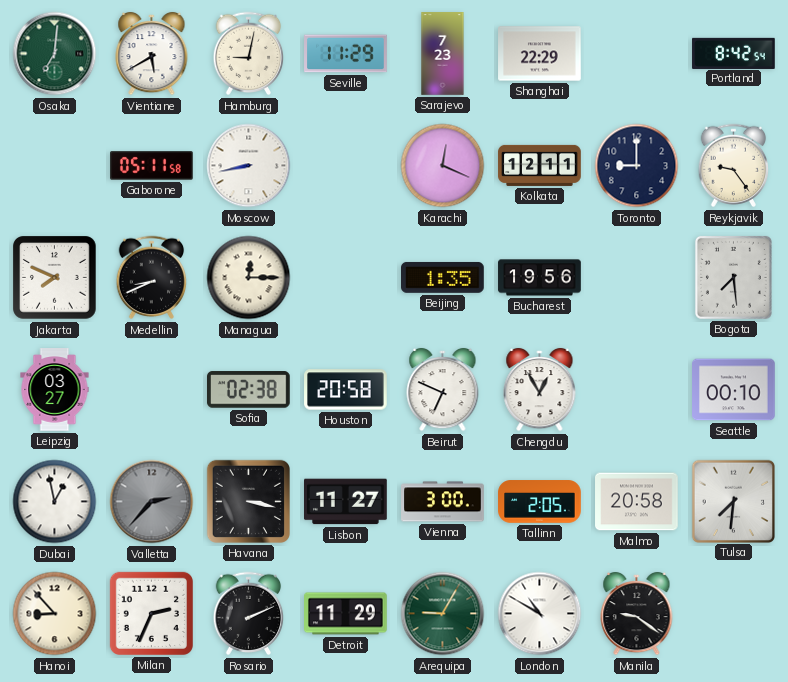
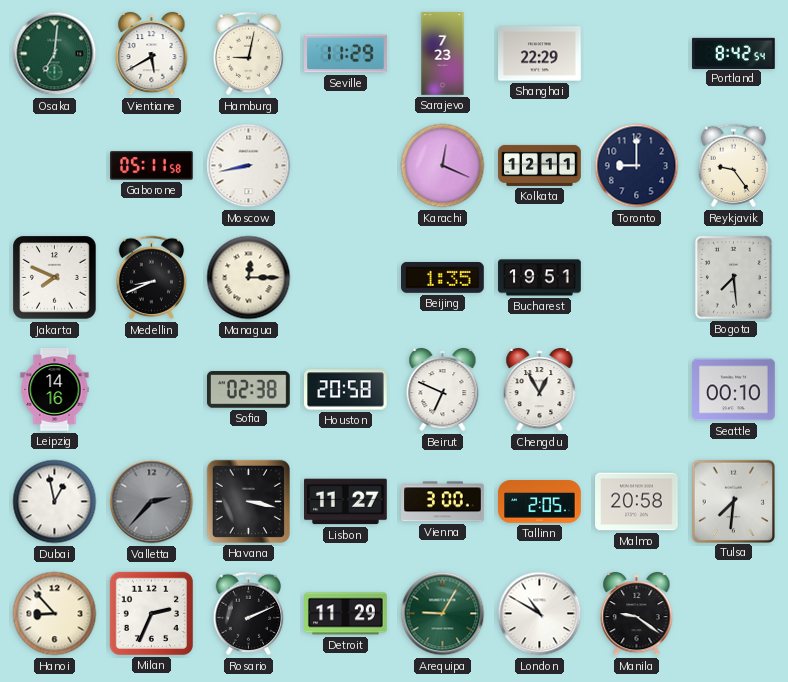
Bucharest: 19:56 -> 19:51 (540, 278)
Leipzig: 03:27 -> 14:16 (55, 390)
